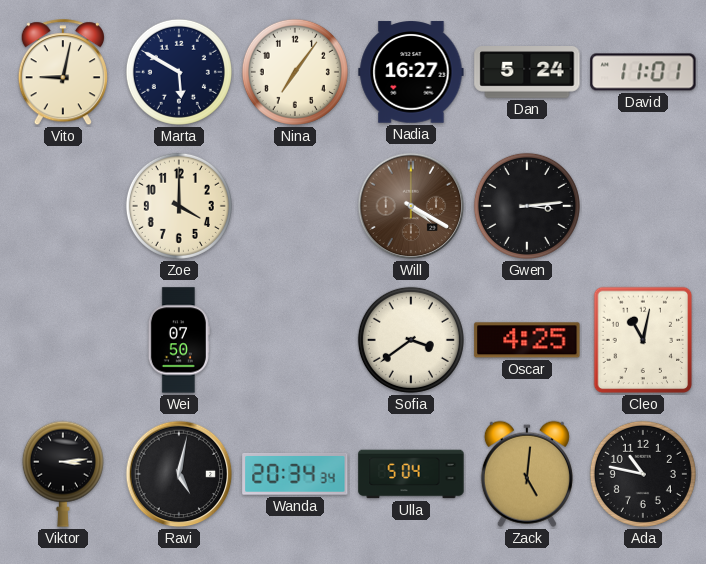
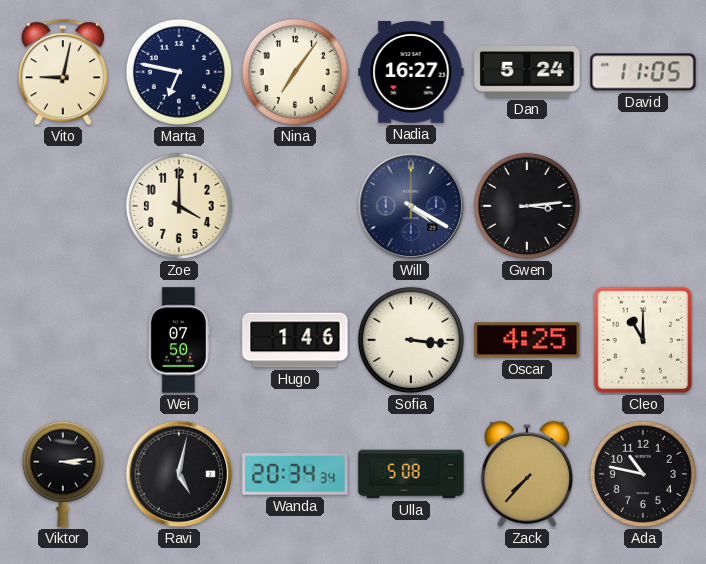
Marta: 5:50 -> 6:47 (179, 72)
David: 11:01 -> 11:05 (643, 72)
Will dial: brown -> navy (411, 206)
Hugo: none -> 1:46 (295, 340)
Sofia: 3:39 -> 3:16 (411, 340)
Cleo: 11:02 -> 11:00 (643, 340)
Ulla: 5:04 -> 5:08 (411, 474)
Zack: 5:01 -> 7:37 (527, 474)
